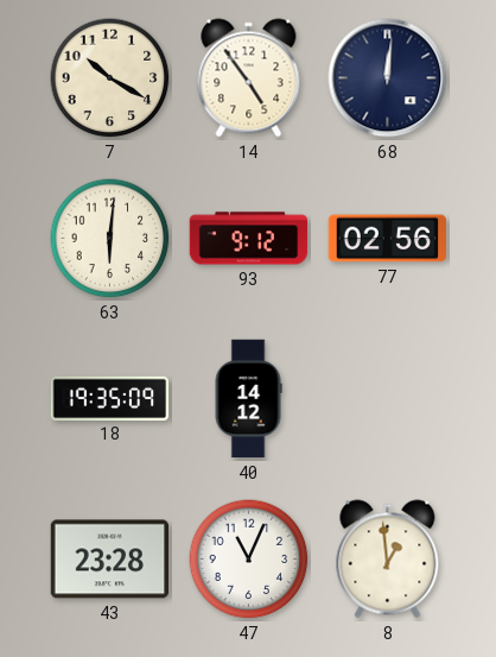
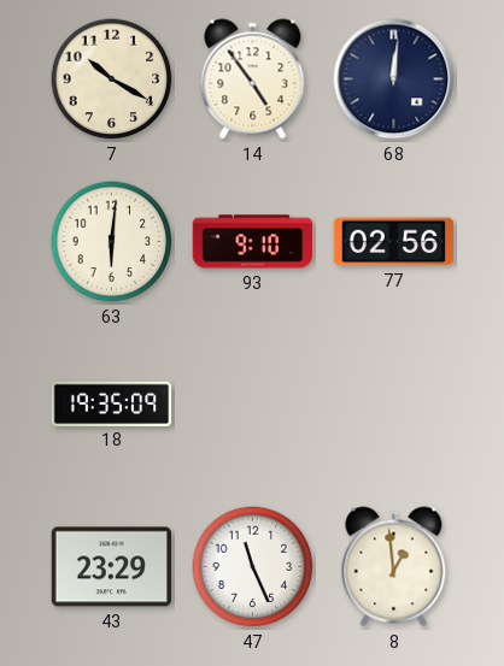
93: 9:12 -> 9:10 (253, 242)
40: 14:12 -> none (248, 399)
43: 23:28 -> 23:29 (112, 567)
47: 11:04 -> 11:26 (253, 567)
